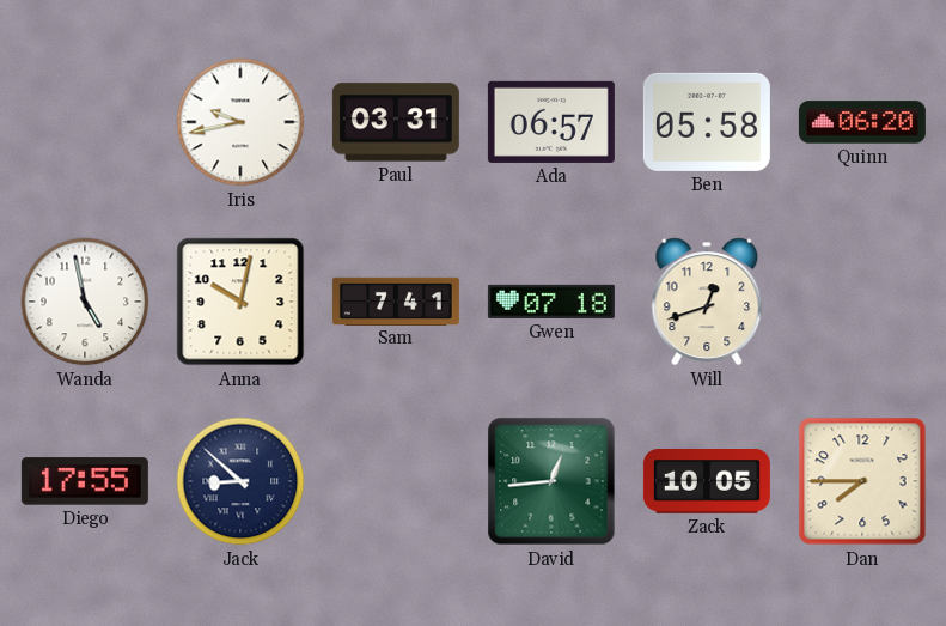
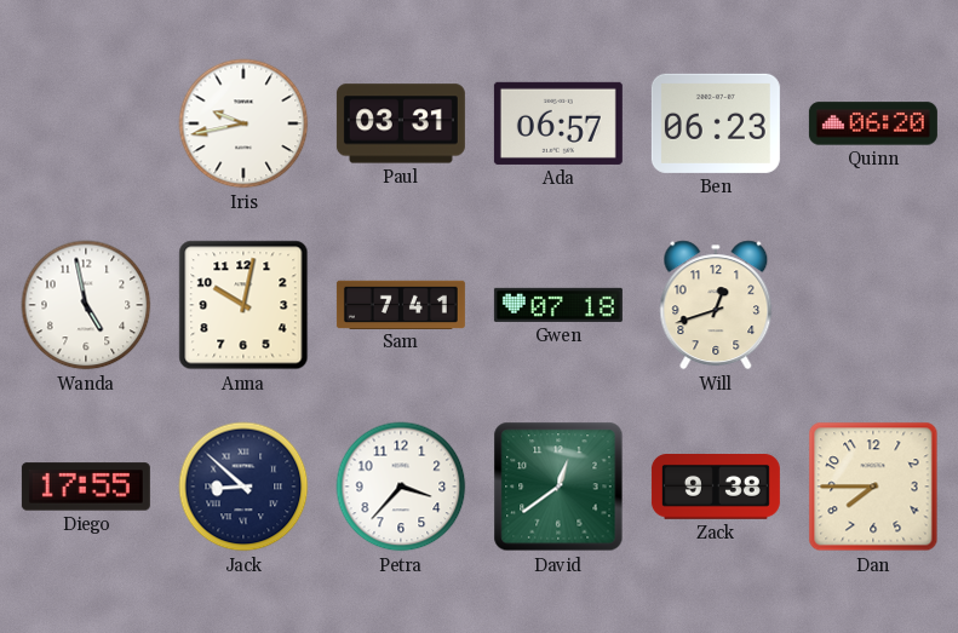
Ben: 05:58 -> 06:23 (716, 123)
Petra: none -> 3:37 (401, 487)
David: 12:44 -> 12:39 (558, 487)
Zack: 10:05 -> 9:38 (716, 487)
